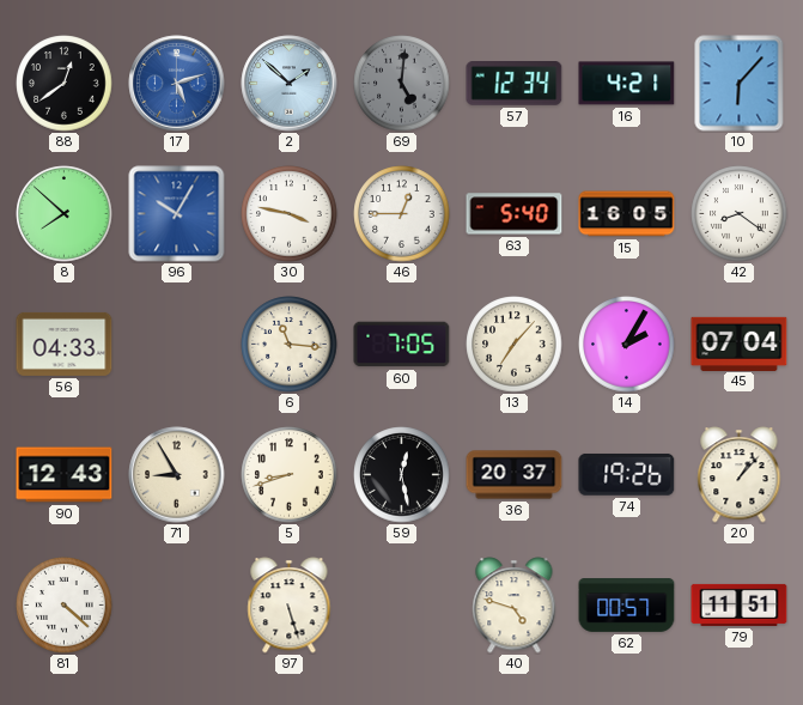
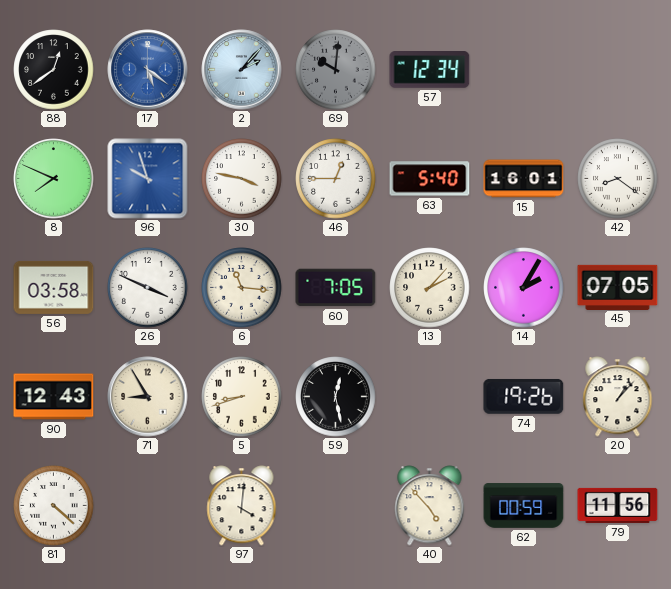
17: 5:12 -> 5:21 (148, 70)
2: 1:52 -> 2:07 (242, 70)
69: 5:01 -> 10:01 (336, 70)
16: 4:21 -> none (627, 84)
10: 6:07 -> none (740, 84)
8: 7:52 -> 7:49 (54, 179)
96: 10:05 -> 9:57 (148, 179)
15: 16:05 -> 16:01 (524, 179)
56: 04:33 -> 03:58 (54, 287)
26: none -> 3:49 (148, 288)
13: 7:07 -> 2:07 (430, 288)
45: 07:04 -> 07:05 (618, 287)
36: 20:37 -> none (515, 475)
97: 5:27 -> 4:01 (242, 506)
40: 4:48 -> 4:53 (430, 506)
62: 00:57 -> 00:59 (524, 506)
79: 11:51 -> 11:56 (618, 505)
